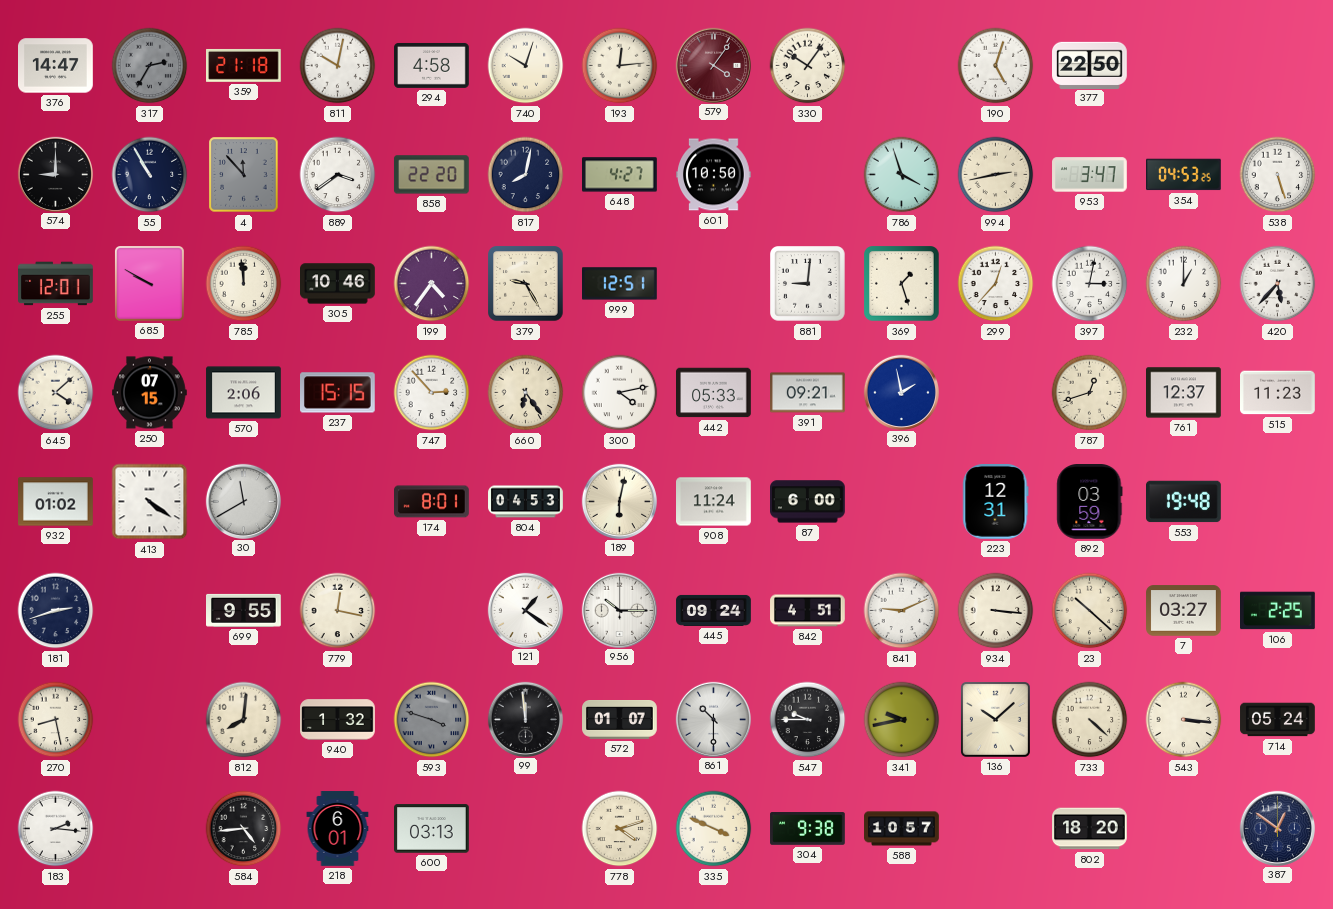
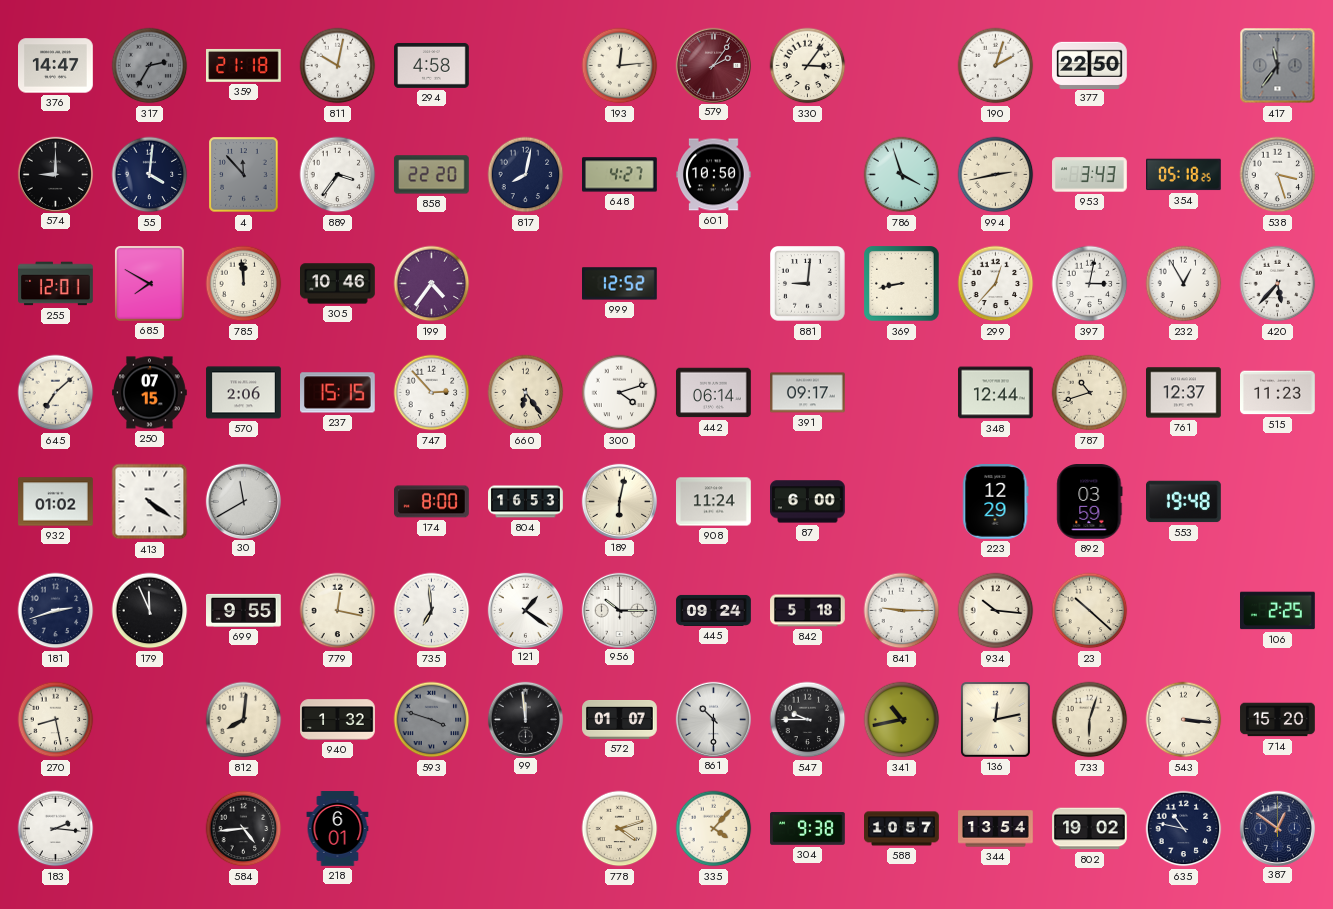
740: 10:03 -> none (526, 66)
579: 4:06 -> 2:06 (713, 65)
330: 10:06 -> 3:06 (808, 66)
190: 5:03 -> 2:03 (996, 66)
417: none -> 11:36 (1278, 66)
55: 10:55 -> 4:01 (150, 175)
889: 3:39 -> 3:36 (338, 175)
953: 3:47 -> 3:43 (1090, 175)
354: 04:53 -> 05:18 (1184, 175)
538: 5:27 -> 3:27 (1278, 175)
685: 9:50 -> 7:50 (150, 284)
379: 9:25 -> none (526, 284)
999: 12:51 -> 12:52 (620, 284)
369: 1:27 -> 8:43 (902, 284)
232: 1:00 -> 12:55 (1184, 284)
645: 4:08 -> 7:08 (56, 393)
300: 4:13 -> 4:12 (620, 393)
442: 05:33 -> 06:14 (714, 393)
391: 09:21 -> 09:17 (808, 393)
396: 1:58 -> none (901, 392)
348: none -> 12:44 (996, 393)
787: 12:42 -> 10:42 (1090, 393)
174: 8:01 -> 8:00 (432, 502)
804: 04:53 -> 16:53 (526, 502)
223: 12:31 -> 12:29 (996, 502)
179: none -> 11:56 (150, 611)
735: none -> 6:59 (432, 611)
842: 4:51 -> 5:18 (808, 611)
841: 9:11 -> 9:15 (902, 611)
934: 3:16 -> 10:16 (996, 611)
7: 03:27 -> none (1184, 611)
341: 9:43 -> 10:43 (902, 720)
136: 10:08 -> 12:13 (996, 720)
733: 4:22 -> 6:03 (1090, 720)
714: 05:24 -> 15:20 (1278, 720)
600: 03:13 -> none (432, 829)
335: 3:49 -> 4:07 (714, 829)
344: none -> 13:54 (996, 829)
802: 18:20 -> 19:02 (1090, 829)
635: none -> 10:47 (1184, 829)
